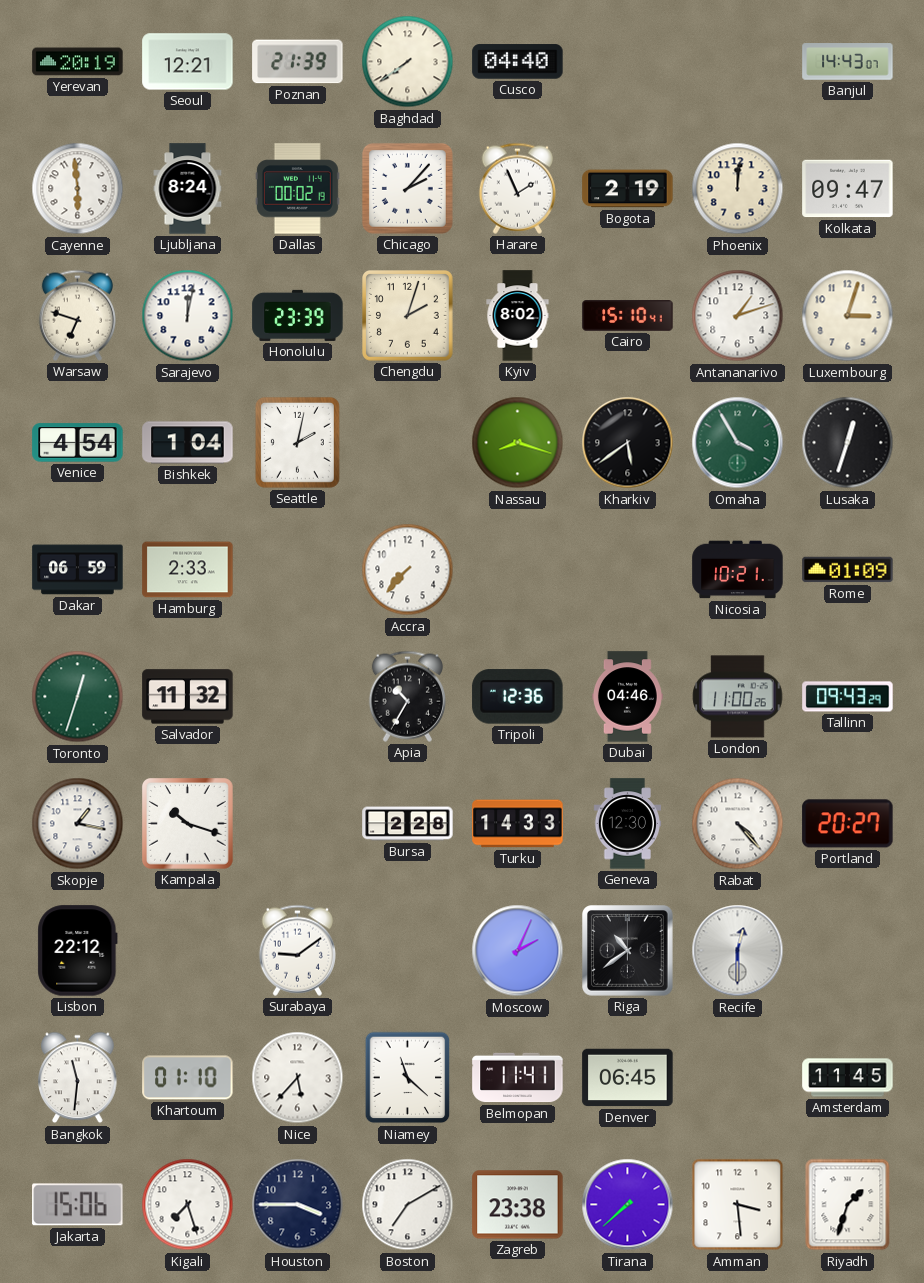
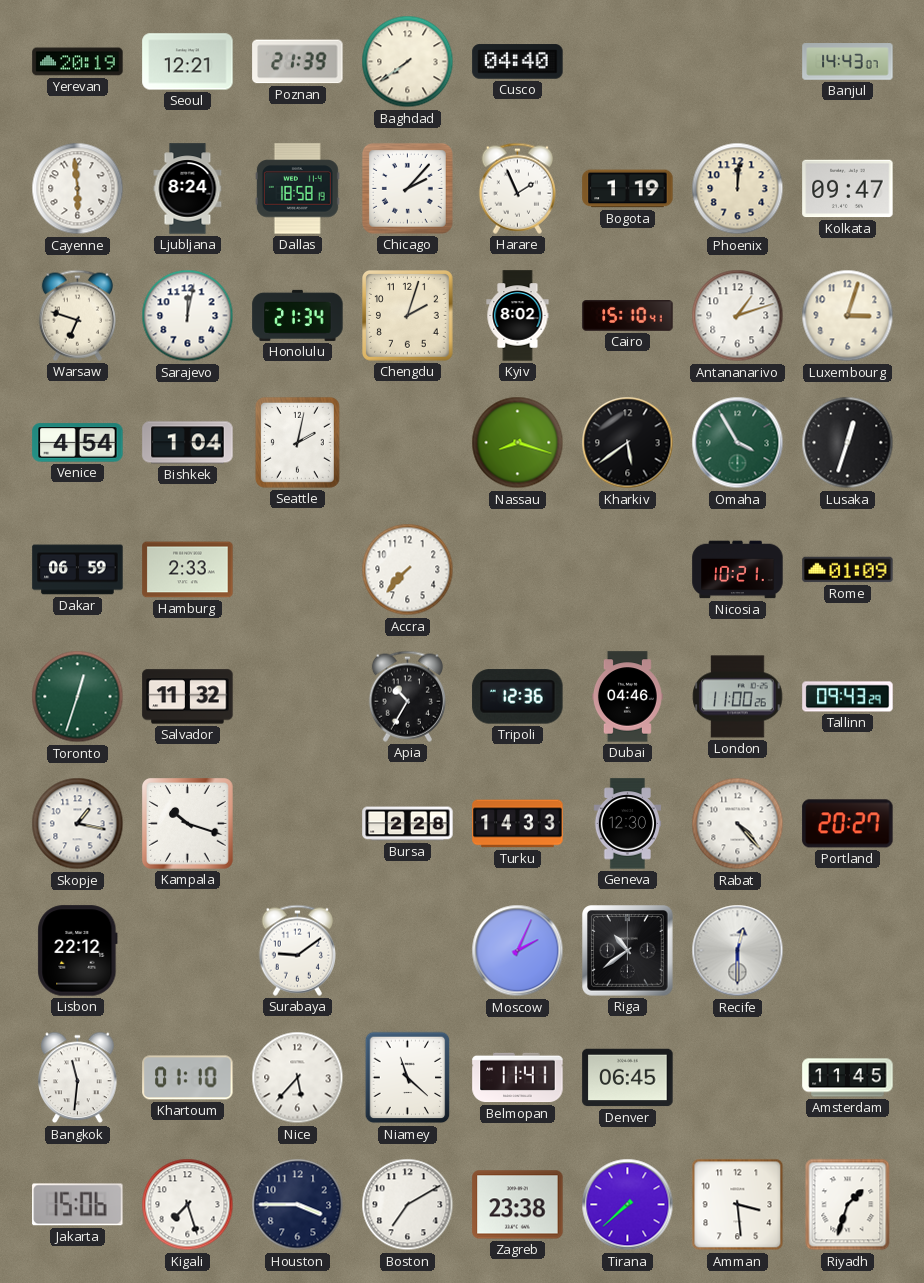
Dallas: 00:02 -> 18:58 (297, 189)
Bogota: 2:19 -> 1:19 (628, 189)
Honolulu: 23:39 -> 21:34 (298, 315)
